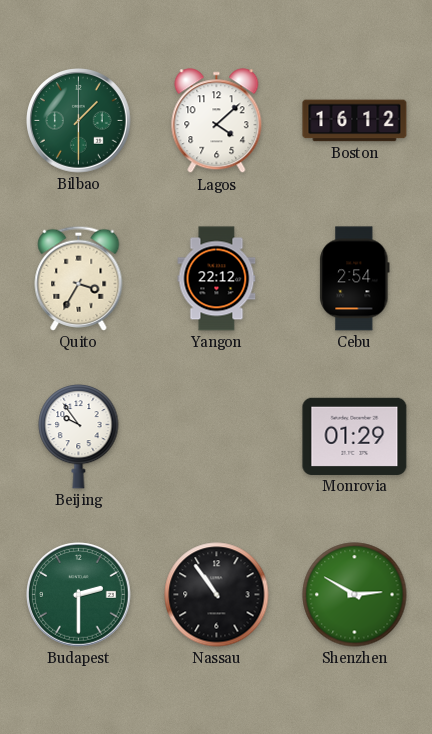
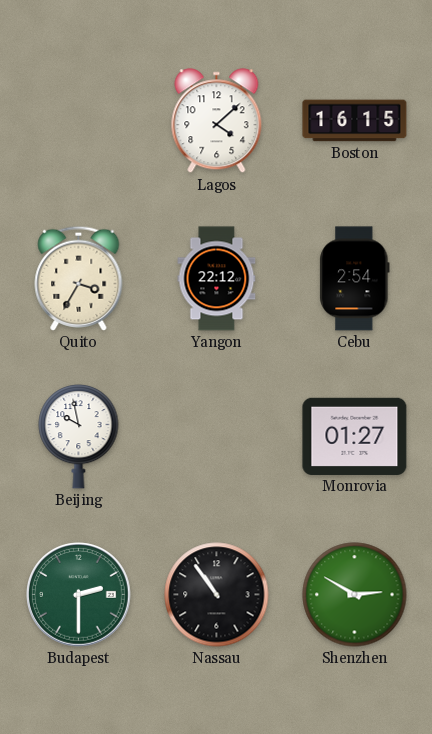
Bilbao: 1:30 -> none (79, 121)
Boston: 16:12 -> 16:15 (355, 121)
Beijing: 9:54 -> 9:58 (79, 436)
Monrovia: 01:29 -> 01:27 (355, 436)
